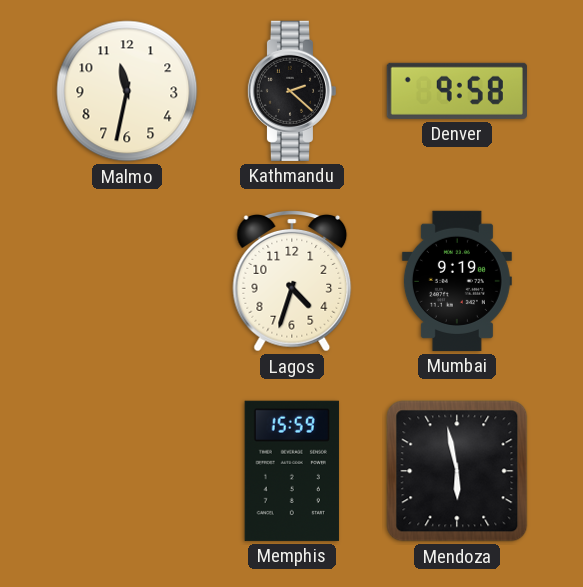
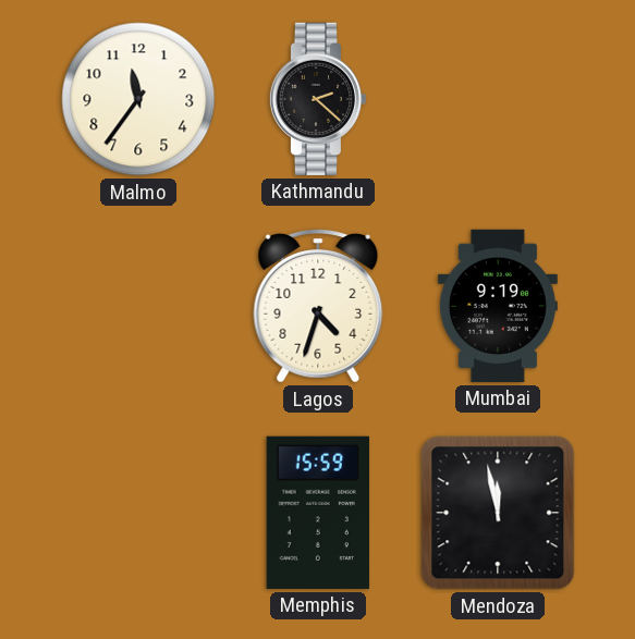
Malmo: 11:32 -> 11:36 (138, 99)
Denver: 9:58 -> none (457, 91)
Mendoza: 5:58 -> 11:58 (498, 513)
